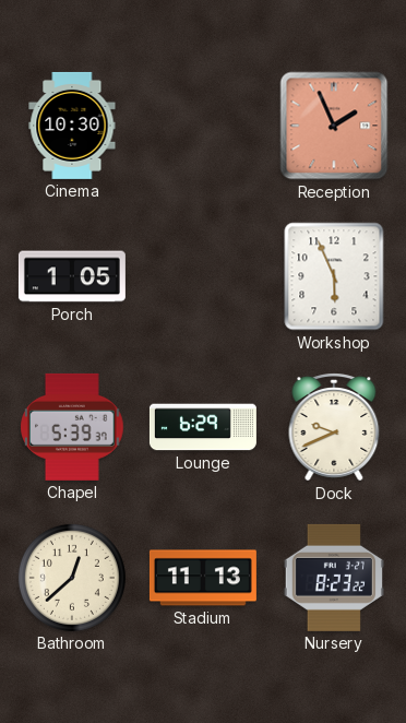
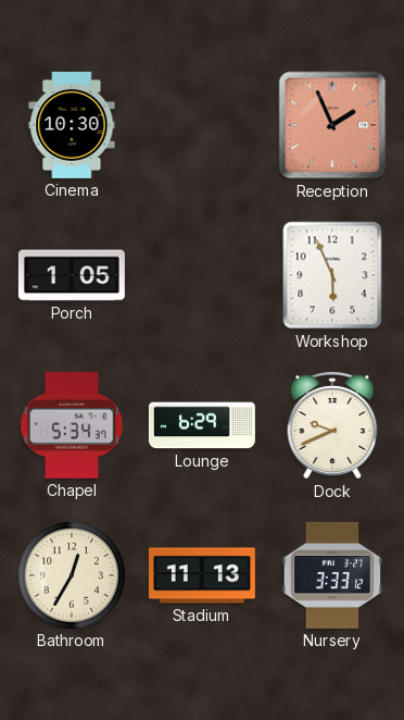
Chapel: 5:39 -> 5:34 (72, 425)
Bathroom: 12:38 -> 12:35 (72, 575)
Nursery: 8:23 -> 3:33 (332, 575)
